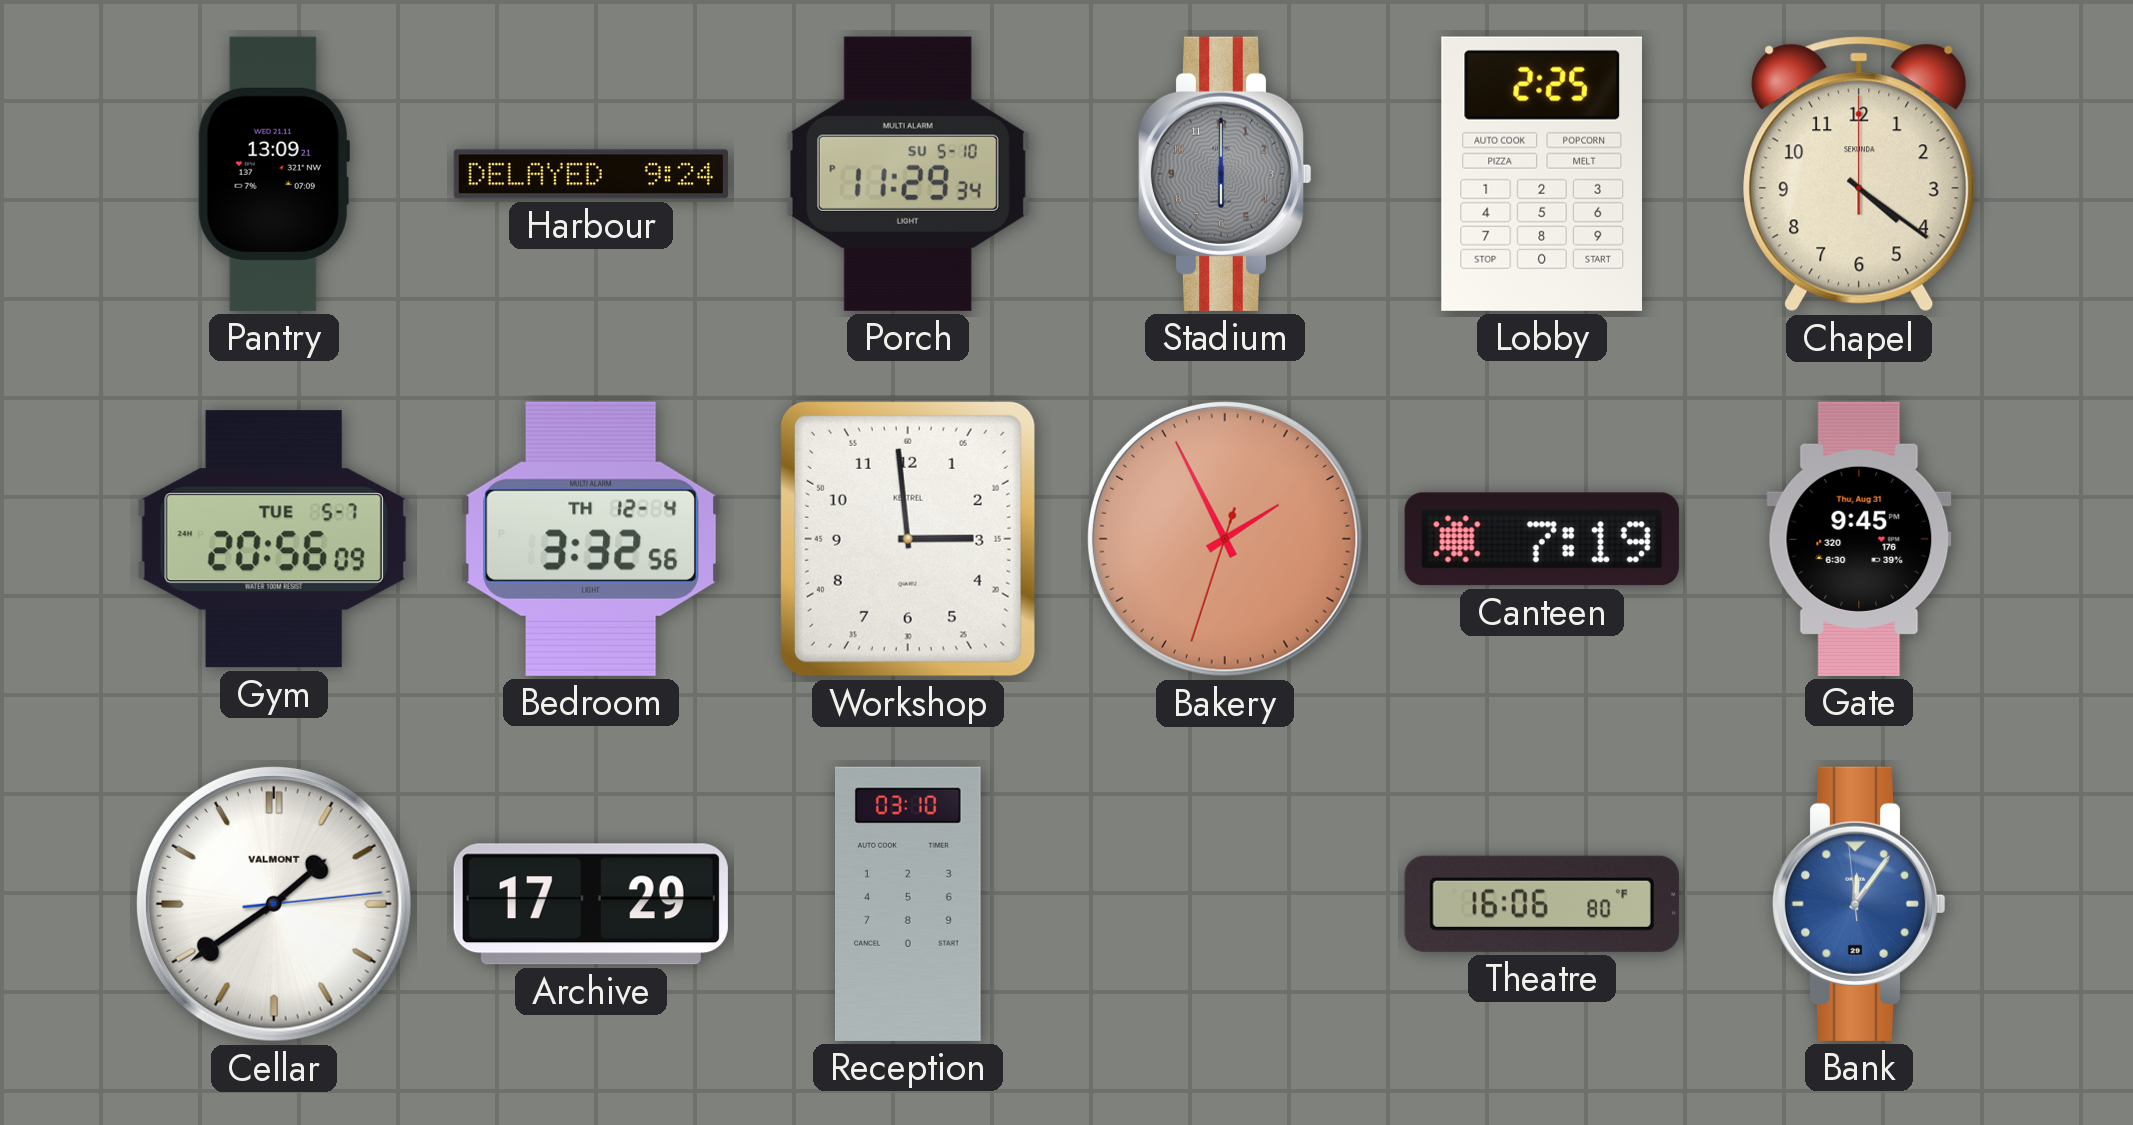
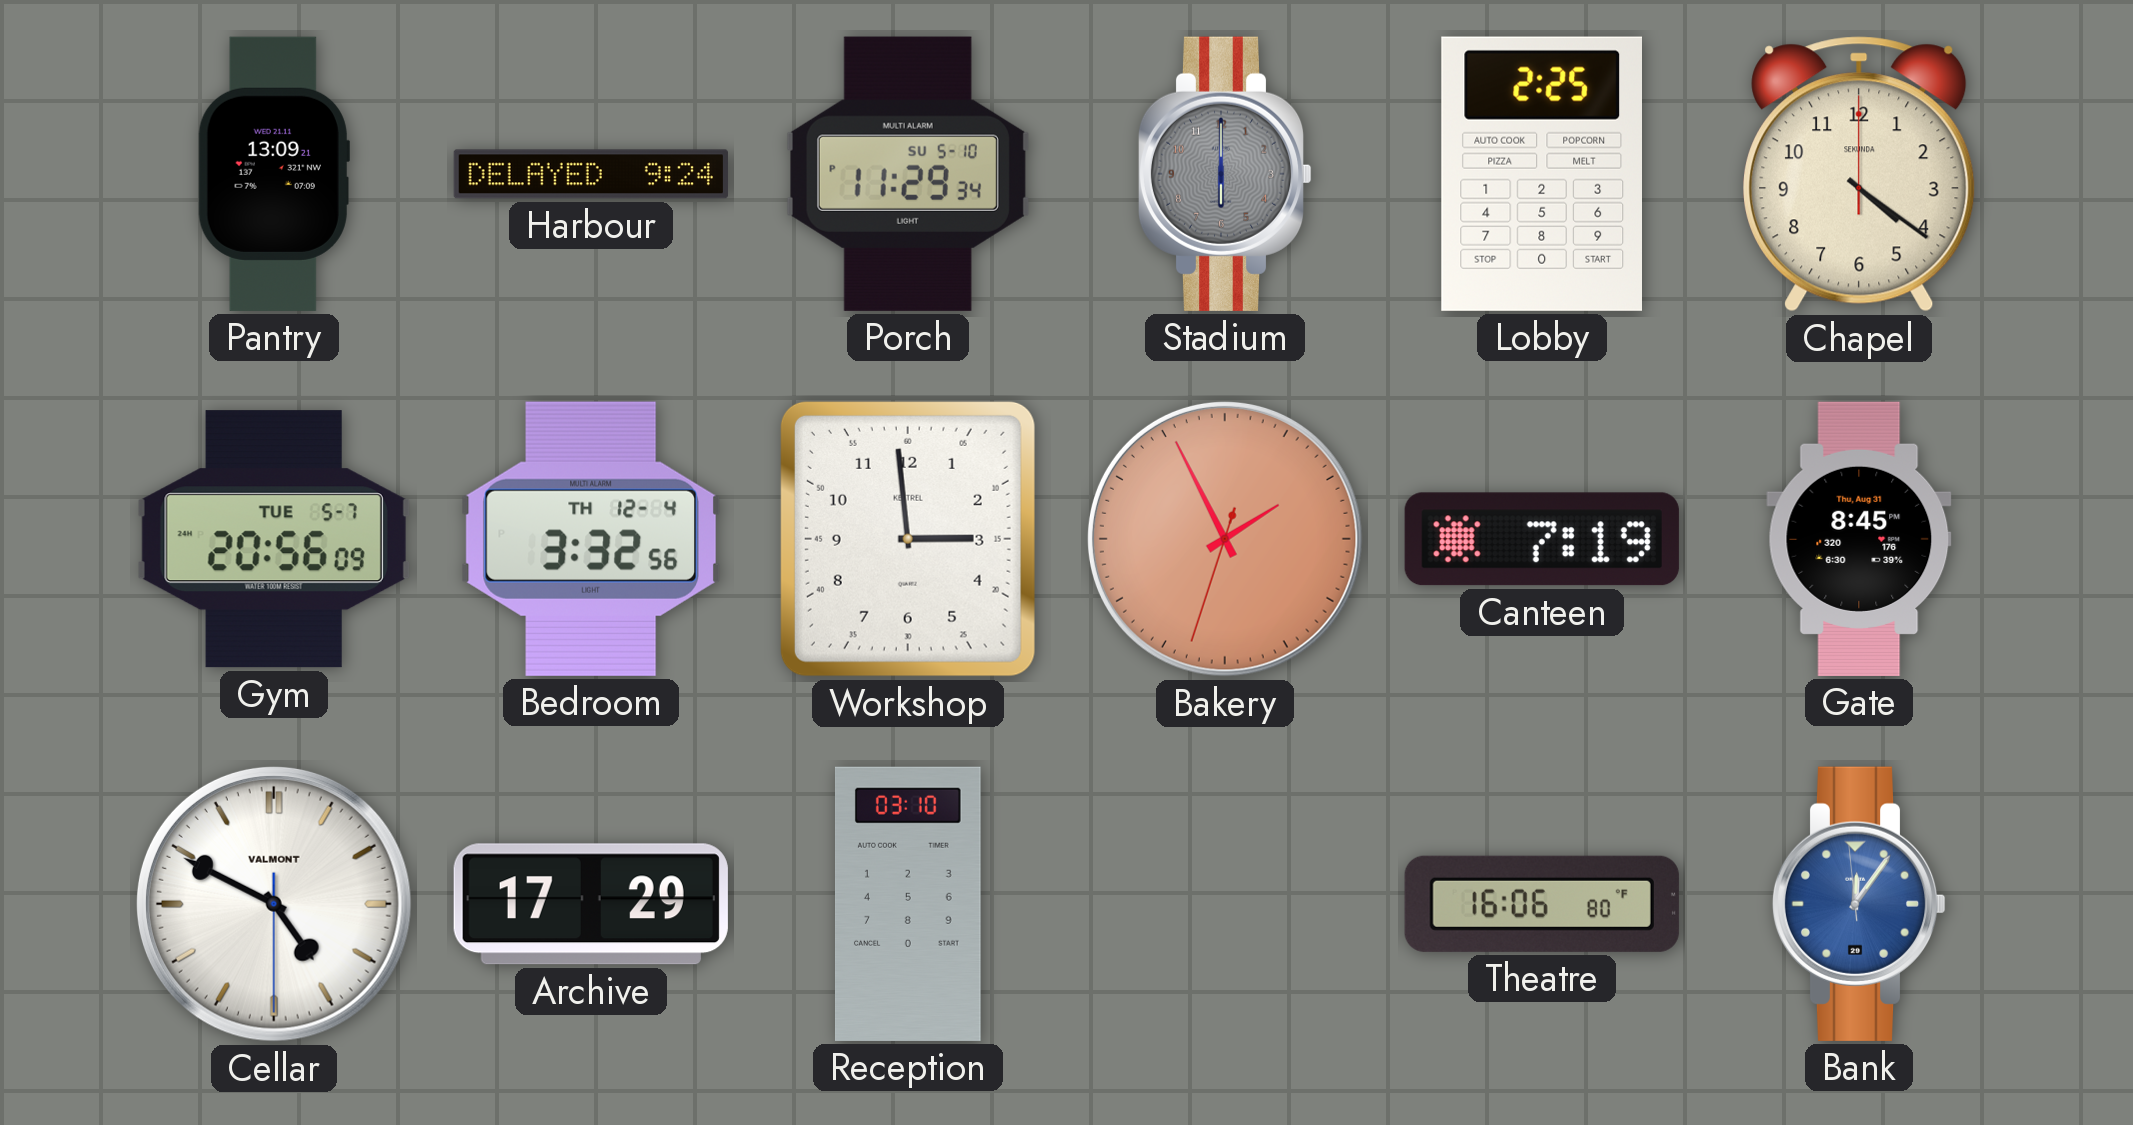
Gate: 9:45 -> 8:45 (1859, 539)
Cellar: 1:39 -> 4:49 (274, 904)
